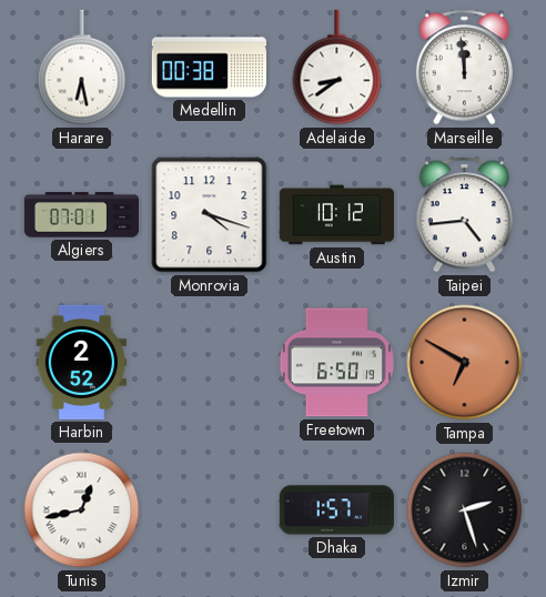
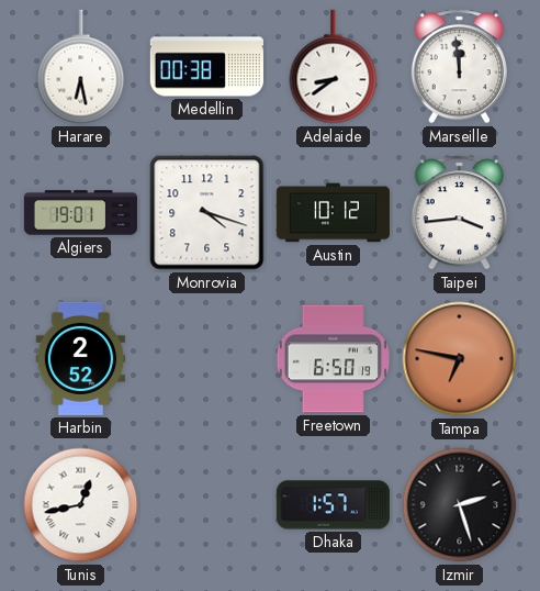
Algiers: 07:01 -> 19:01 (80, 213)
Taipei: 4:44 -> 3:44 (459, 213)
Tampa: 6:50 -> 6:47 (460, 359)
